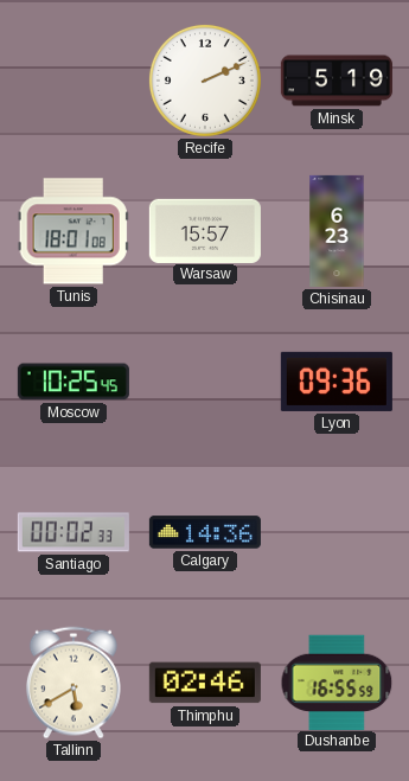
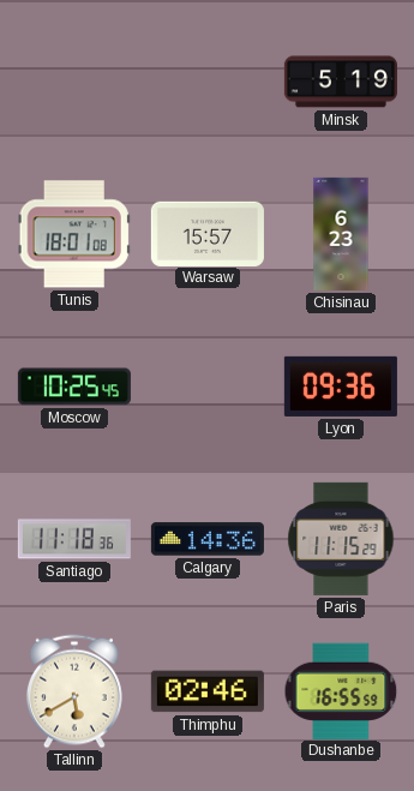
Recife: 2:11 -> none (205, 81)
Santiago: 00:02 -> 11:18 (74, 539)
Paris: none -> 11:15 (341, 539)
